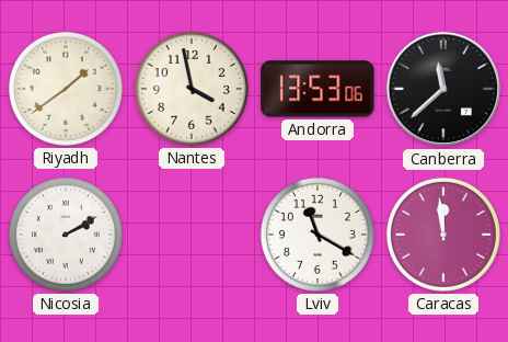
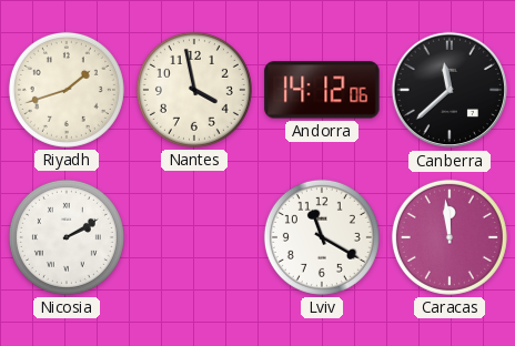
Riyadh: 1:39 -> 1:42 (67, 90)
Andorra: 13:53 -> 14:12 (322, 90)
